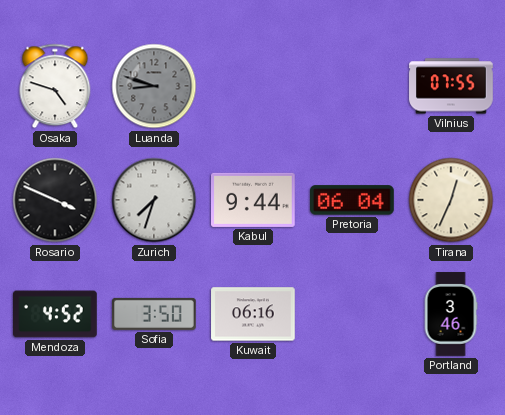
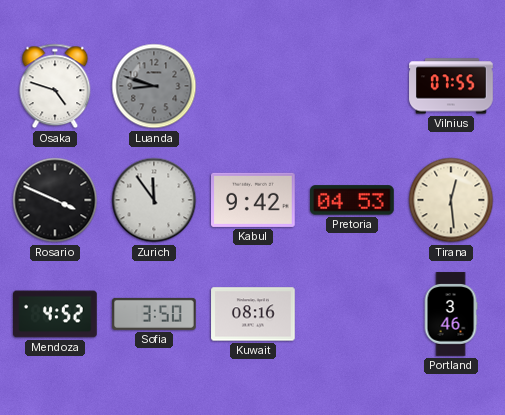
Zurich: 7:33 -> 11:54 (154, 200)
Kabul: 9:44 -> 9:42 (254, 200)
Pretoria: 06:04 -> 04:53 (353, 200)
Tirana: 12:34 -> 12:29 (451, 200)
Kuwait: 06:16 -> 08:16 (253, 314)
